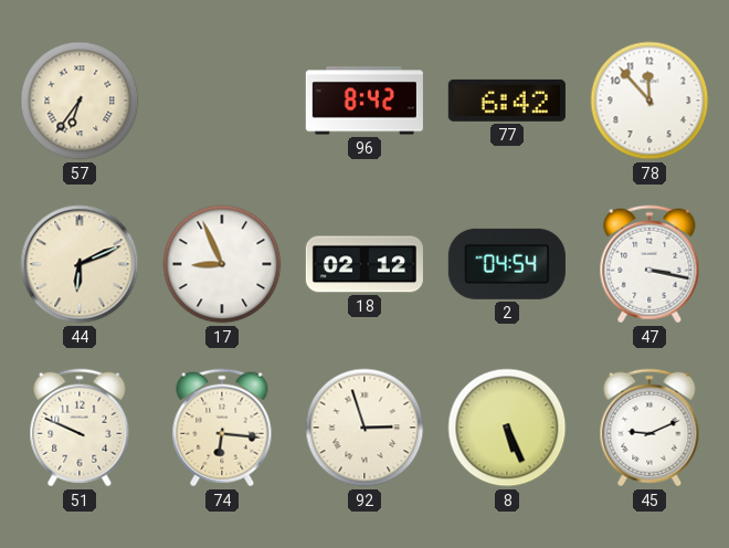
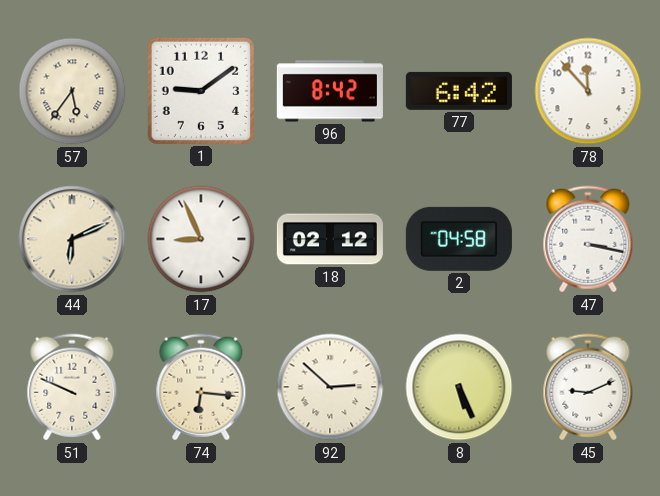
57: 6:36 -> 5:36 (72, 91)
1: none -> 9:09 (201, 91)
2: 04:54 -> 04:58 (459, 239)
92: 2:57 -> 2:52 (330, 387)
